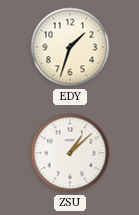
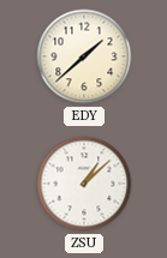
EDY: 1:33 -> 1:38 (84, 56)
